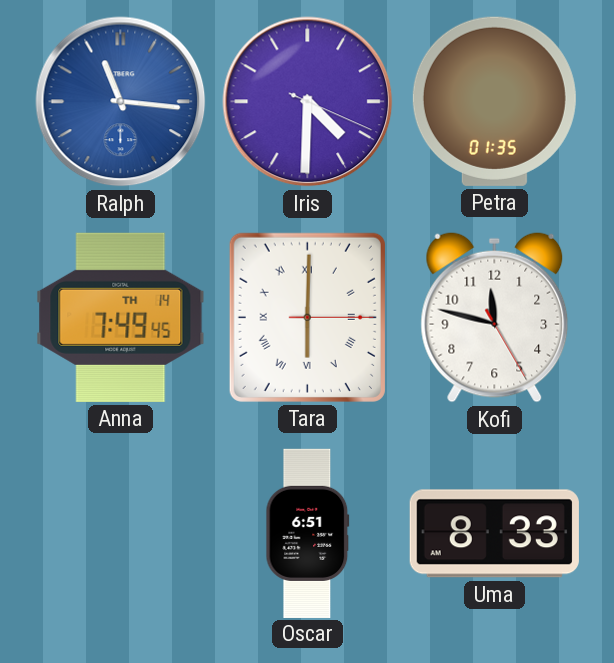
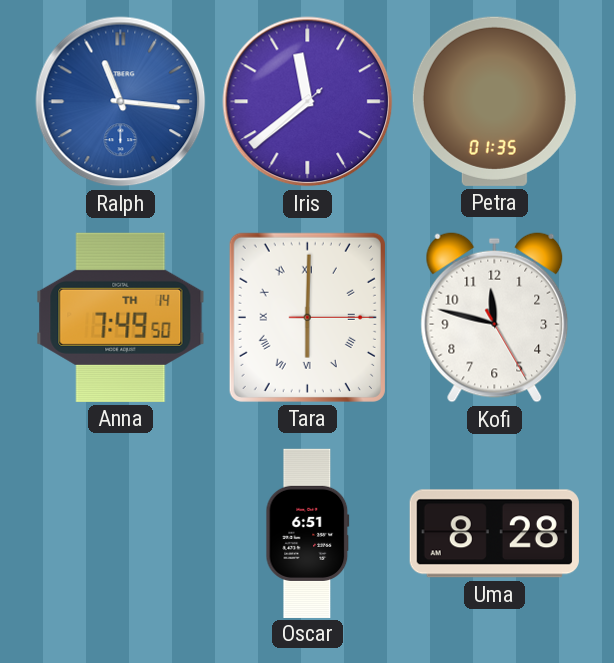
Iris: 4:30 -> 11:38 (308, 102)
Anna: 7:49:45 -> 7:49:50 (121, 317)
Uma: 8:33 -> 8:28 (494, 534)
